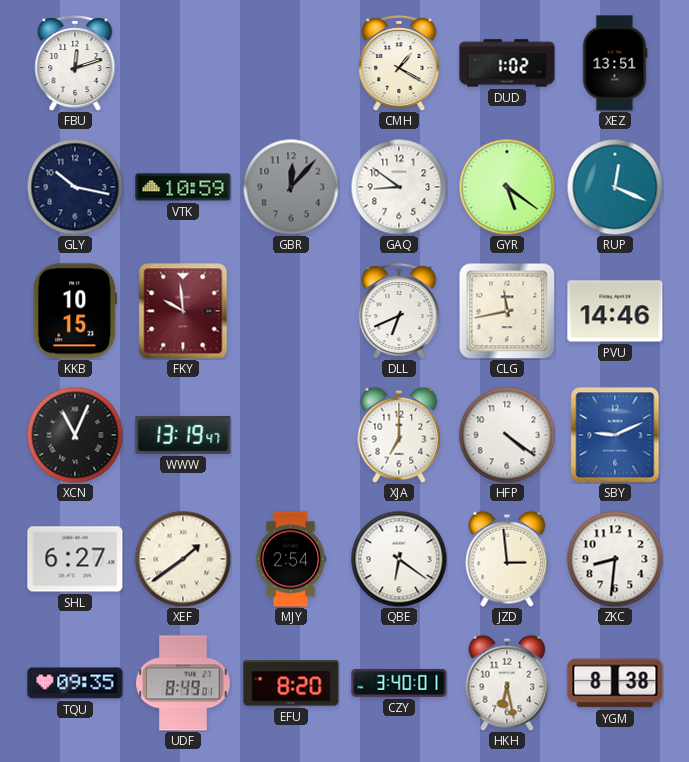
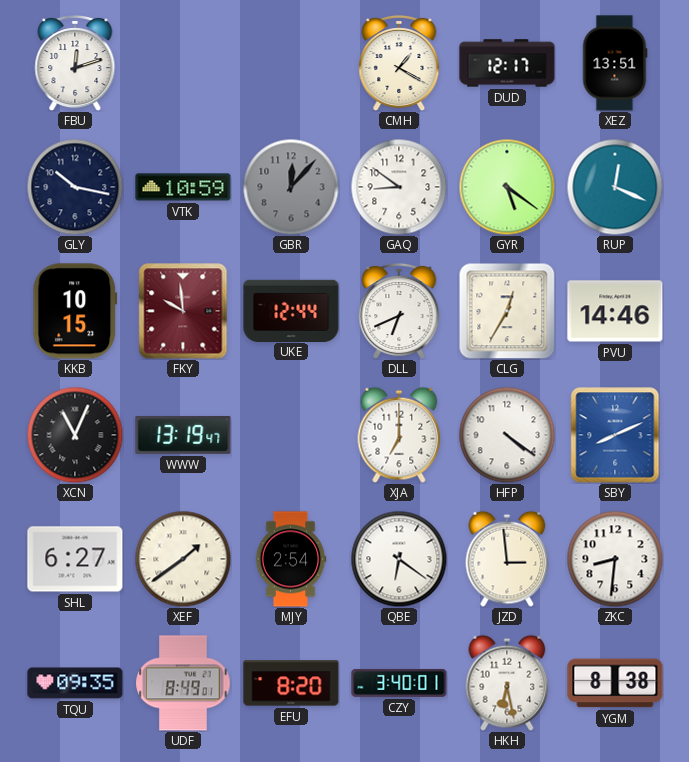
DUD: 1:02 -> 12:17 (507, 63)
UKE: none -> 12:44 (291, 310)
CLG: 11:43 -> 12:35 (507, 311)
SBY: 9:11 -> 8:11 (615, 435)
